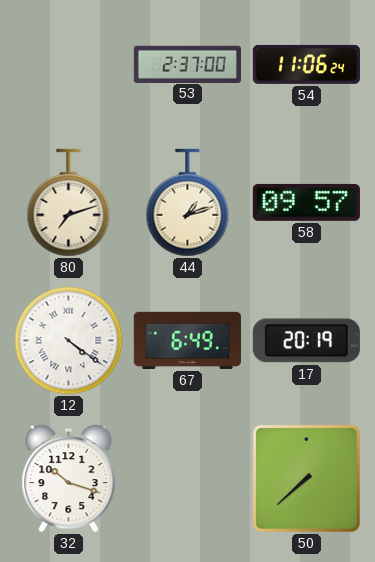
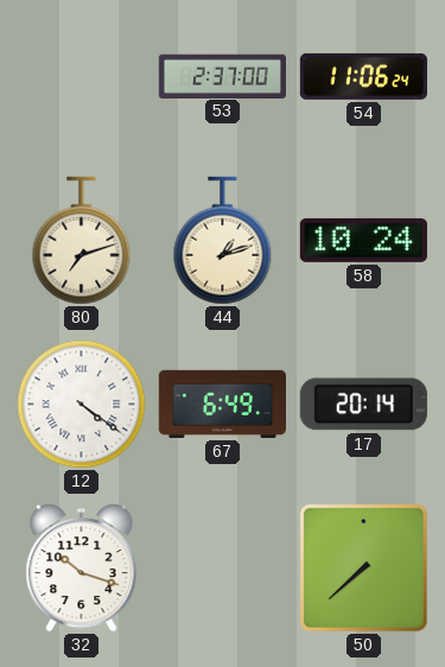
58: 09:57 -> 10:24 (363, 240)
17: 20:19 -> 20:14 (363, 405)
